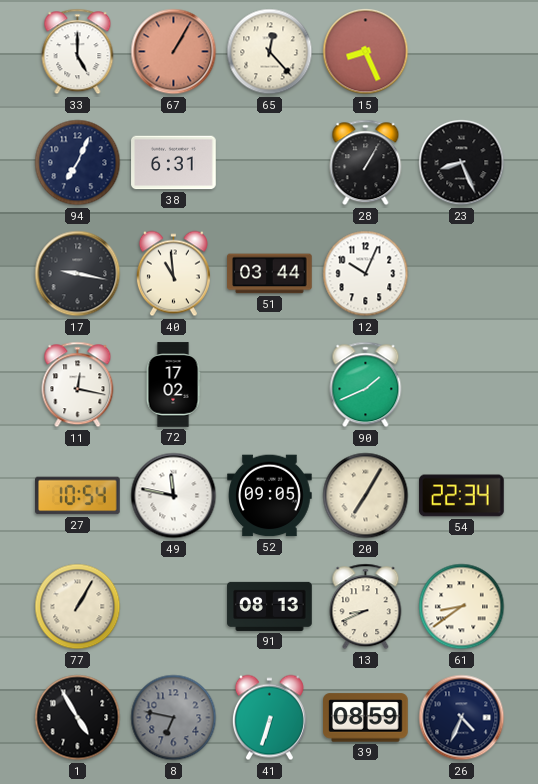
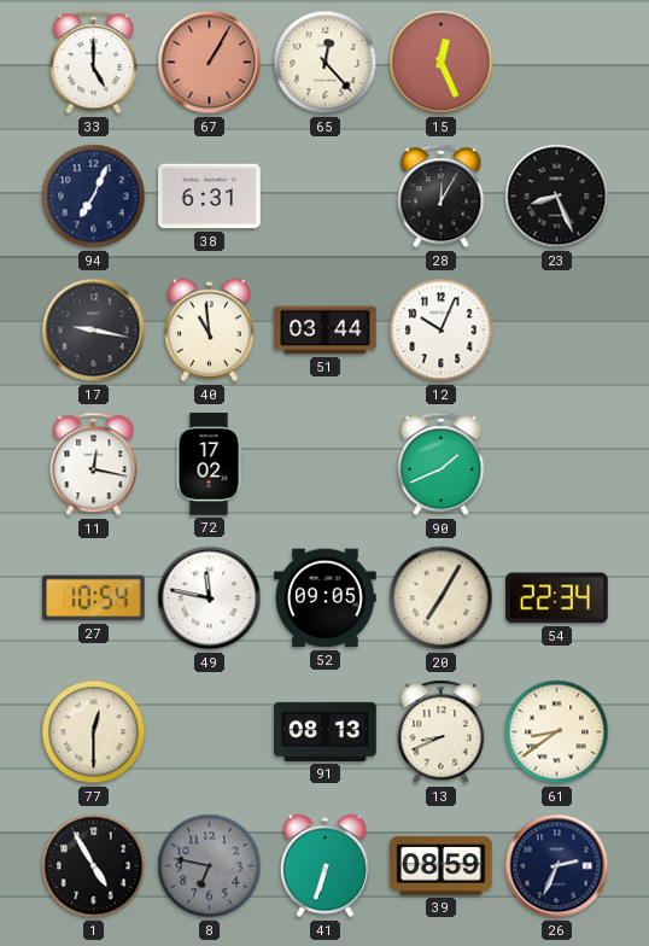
15: 8:26 -> 12:26 (442, 63)
28: 1:05 -> 12:05 (442, 197)
77: 1:05 -> 12:30 (94, 732)
26: 4:34 -> 2:34 (557, 866)
